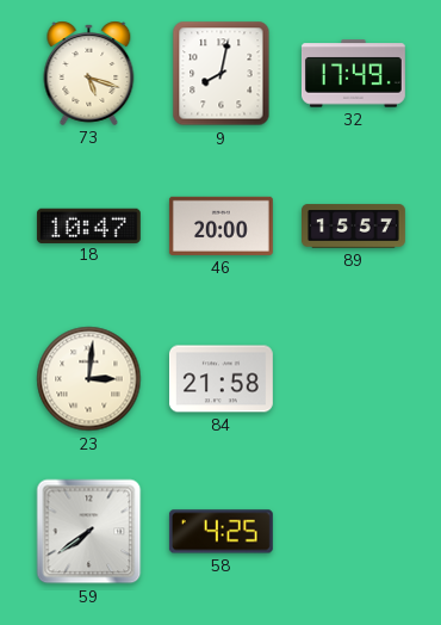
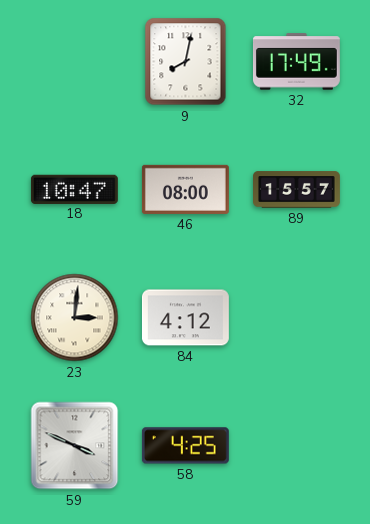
73: 5:18 -> none (89, 73)
46: 20:00 -> 08:00 (185, 189)
84: 21:58 -> 4:12 (185, 318)
59: 7:39 -> 3:49 (75, 446)
